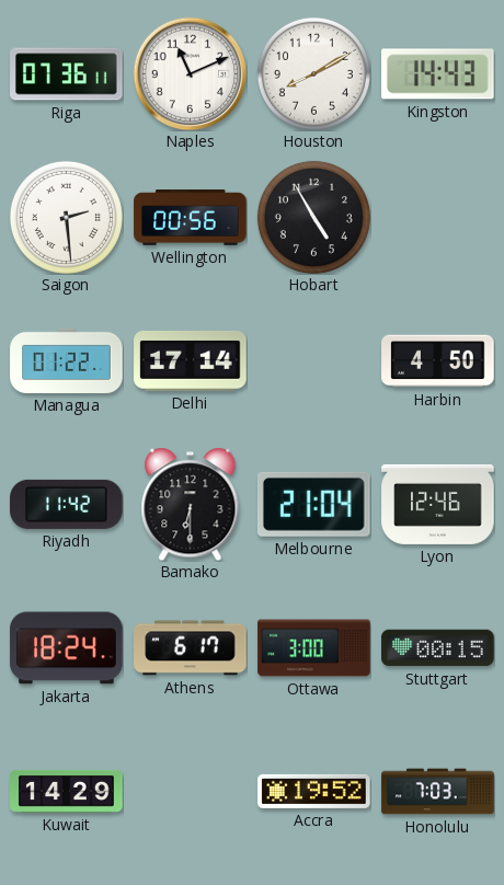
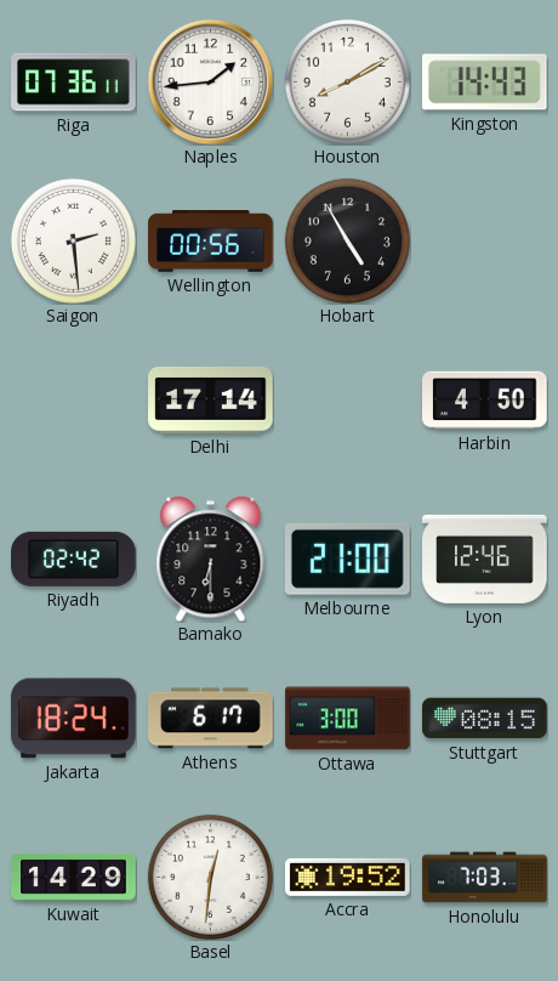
Naples: 11:11 -> 1:44 (210, 81)
Managua: 01:22 -> none (67, 360)
Riyadh: 11:42 -> 02:42 (74, 558)
Melbourne: 21:04 -> 21:00 (347, 558)
Stuttgart: 00:15 -> 08:15 (485, 719)
Basel: none -> 12:31 (210, 877)
